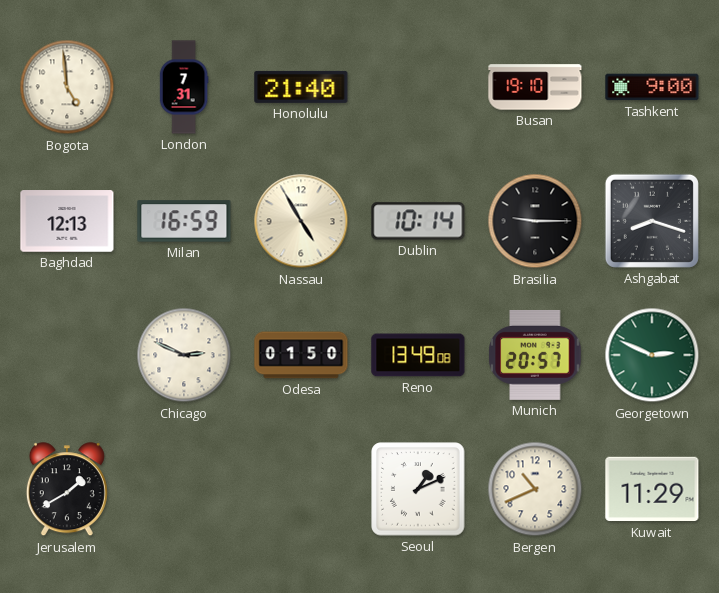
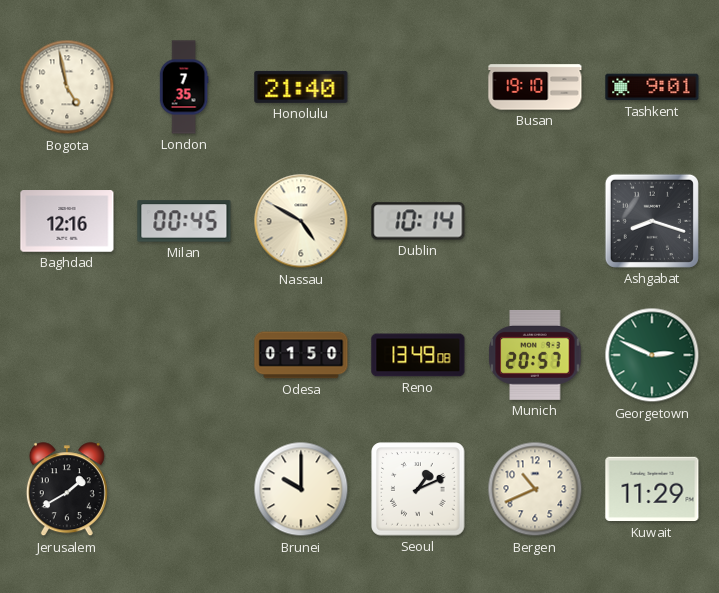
Bogota: 4:59 -> 4:58 (67, 87)
London: 7:31 -> 7:35 (184, 87)
Tashkent: 9:00 -> 9:01 (652, 87)
Baghdad: 12:13 -> 12:16 (67, 221)
Milan: 16:59 -> 00:45 (184, 221)
Nassau: 4:55 -> 4:50 (301, 221)
Brasilia: 9:15 -> none (535, 221)
Chicago: 2:49 -> none (184, 355)
Brunei: none -> 10:00 (301, 489)
